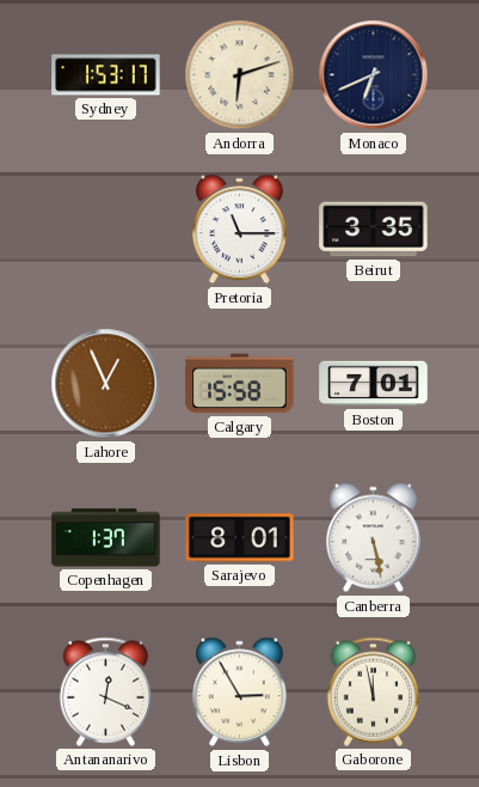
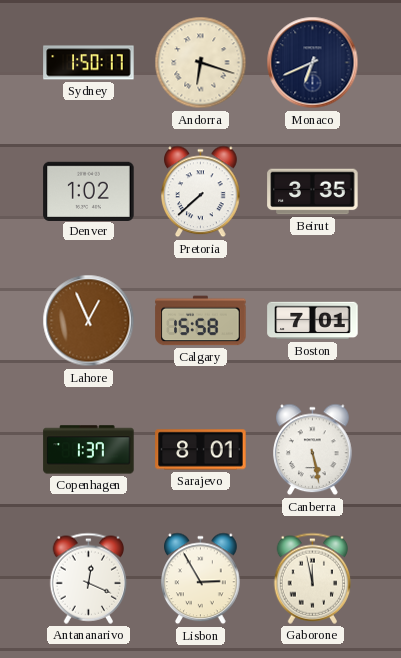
Sydney: 1:53 -> 1:50 (89, 63)
Andorra: 6:12 -> 6:18 (201, 63)
Denver: none -> 1:02 (89, 191)
Pretoria: 11:15 -> 7:38 (201, 192)
